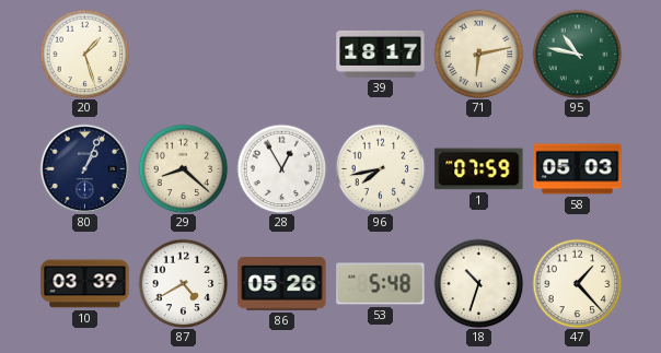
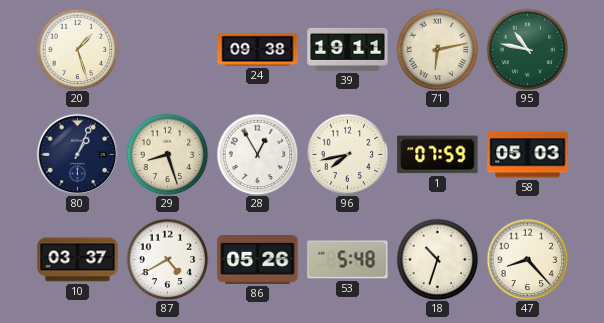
24: none -> 09:38 (258, 50)
39: 18:17 -> 19:11 (348, 49)
29: 8:22 -> 8:27 (167, 154)
10: 03:39 -> 03:37 (78, 260)
47: 1:23 -> 8:23 (527, 259)
